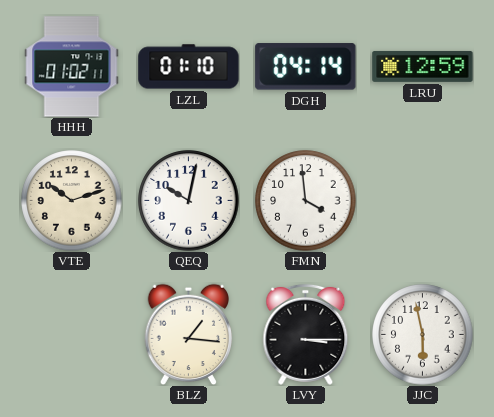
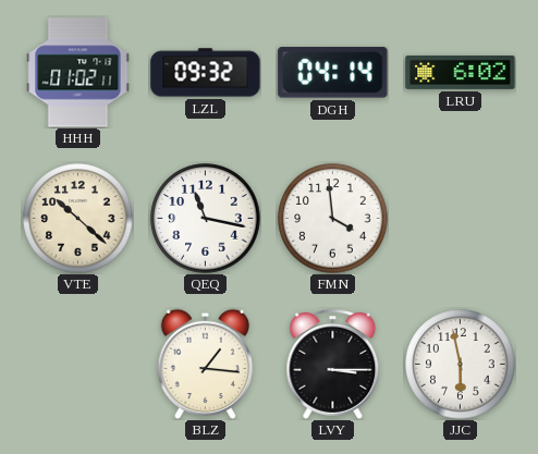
LZL: 01:10 -> 09:32 (206, 73)
LRU: 12:59 -> 6:02 (461, 72)
VTE: 10:12 -> 10:22 (78, 219)
QEQ: 10:02 -> 11:17 (206, 219)
